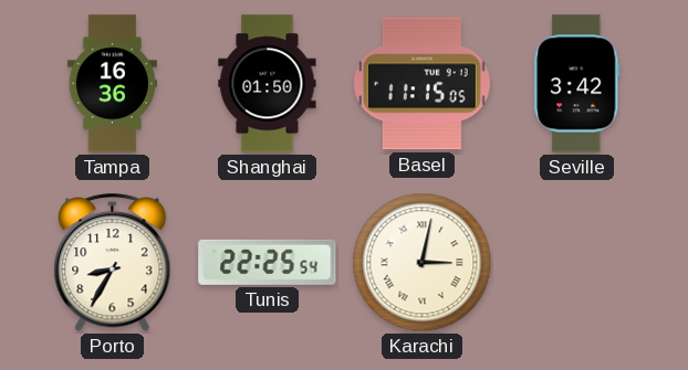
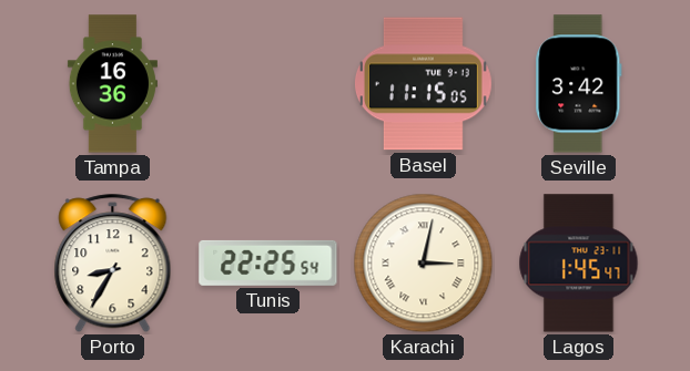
Shanghai: 01:50 -> none (268, 84)
Lagos: none -> 1:45 (579, 264)
